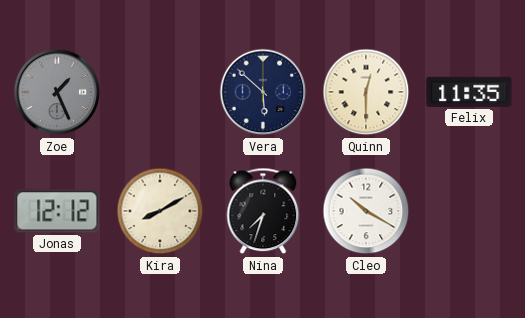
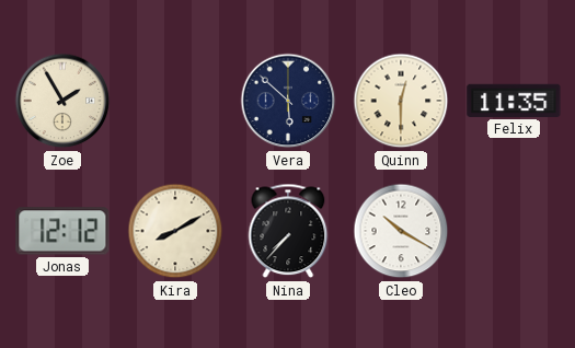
Zoe: 1:26 -> 1:55 (62, 101)
Zoe dial: grey -> cream (62, 101)
Nina: 7:33 -> 7:37 (288, 231)
